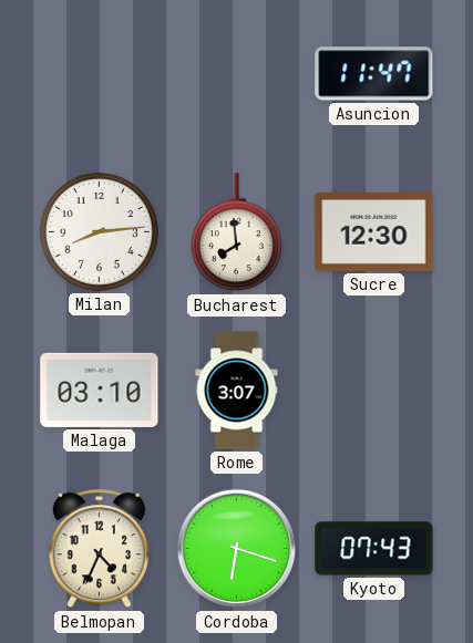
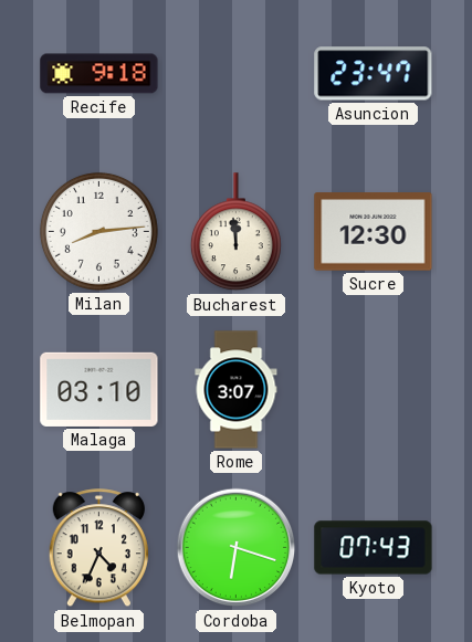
Recife: none -> 9:18 (99, 74)
Asuncion: 11:47 -> 23:47 (374, 74)
Bucharest: 7:59 -> 11:59 (235, 232)
